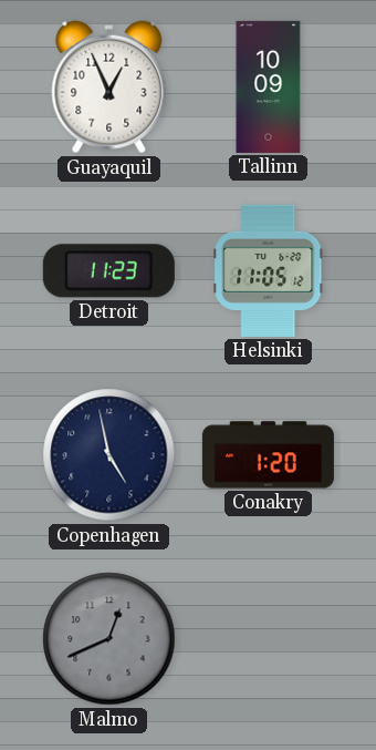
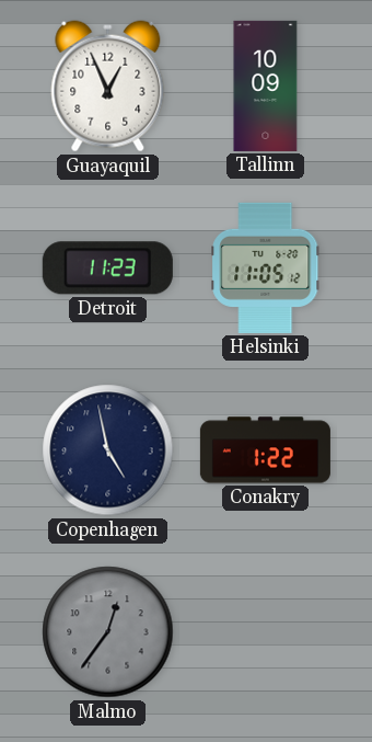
Conakry: 1:20 -> 1:22 (265, 450)
Malmo: 12:41 -> 12:36 (108, 632)
